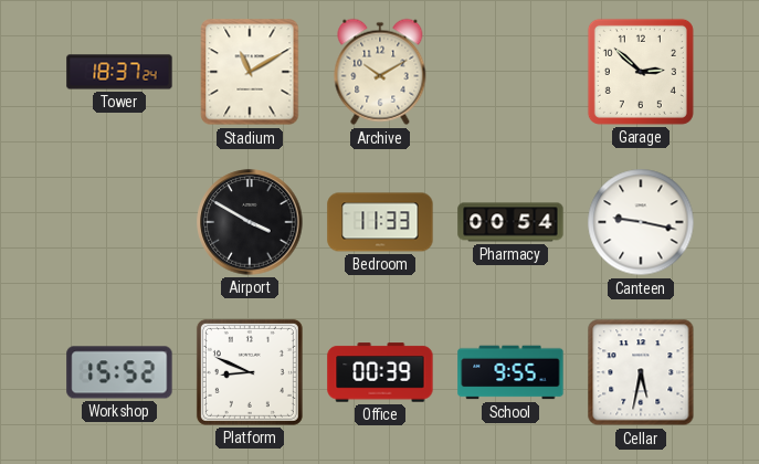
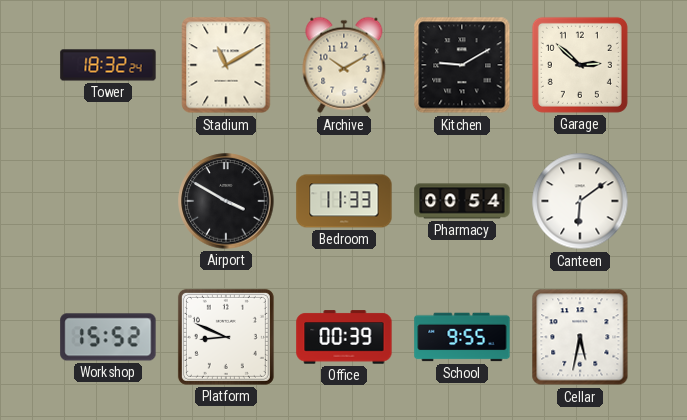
Tower: 18:37 -> 18:32 (108, 65)
Kitchen: none -> 9:10 (462, 65)
Canteen: 9:17 -> 6:09 (580, 201)
